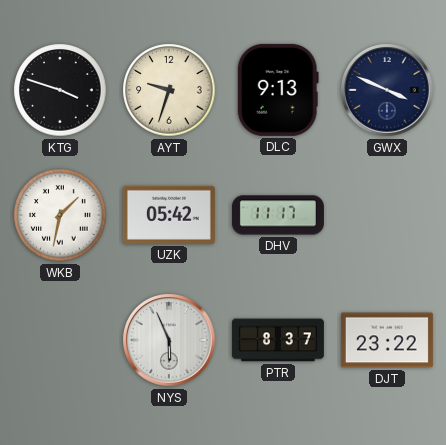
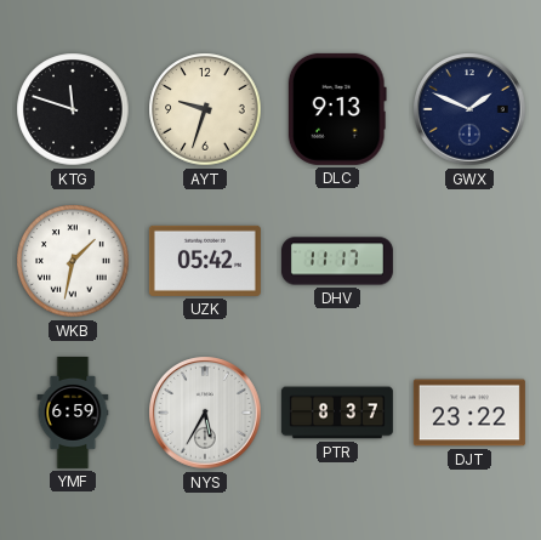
KTG: 3:48 -> 11:48 (73, 109)
GWX: 3:49 -> 1:49 (469, 109)
YMF: none -> 6:59 (73, 413)
NYS: 5:56 -> 5:35 (205, 413)
